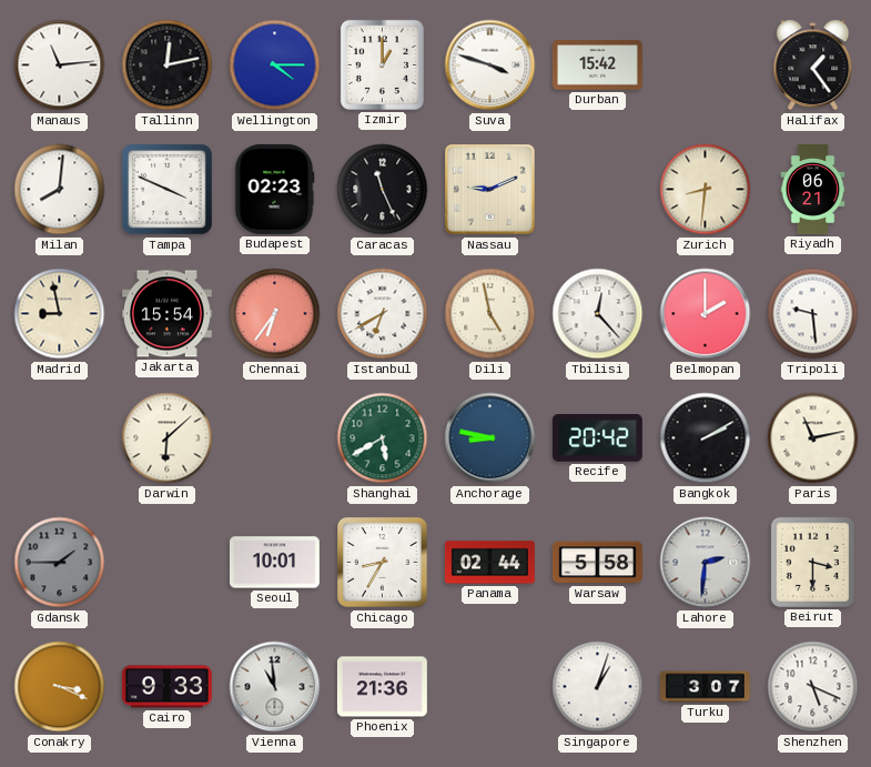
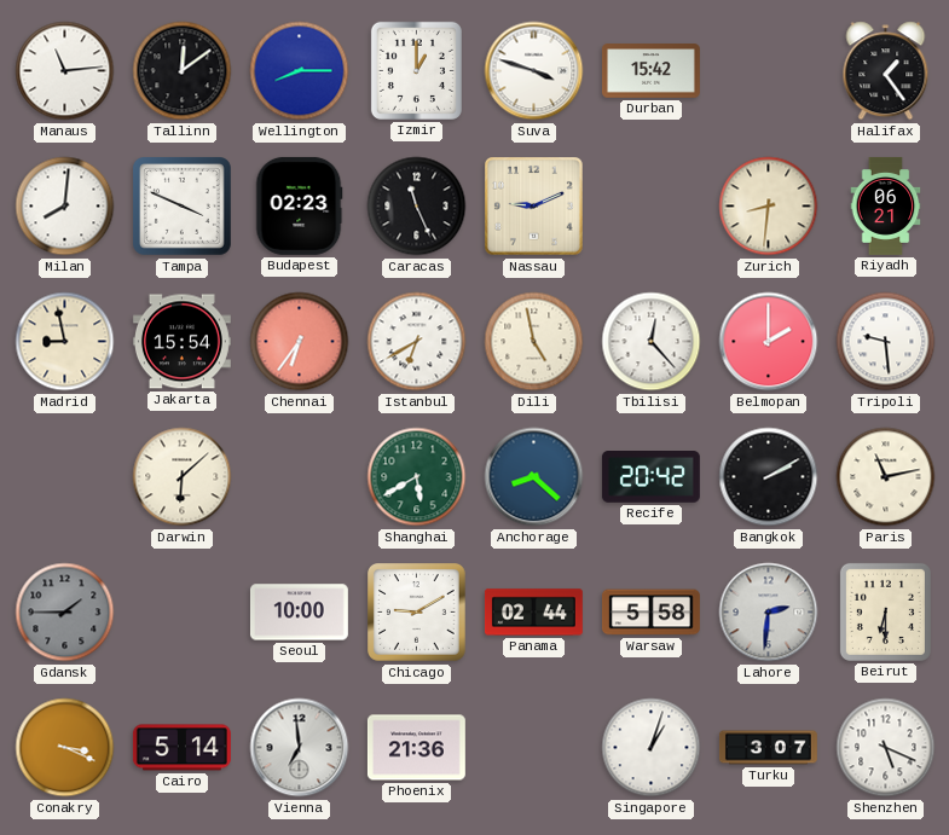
Tallinn: 12:13 -> 12:09 (183, 71)
Wellington: 4:15 -> 8:15 (300, 71)
Anchorage: 8:47 -> 8:22 (534, 477)
Seoul: 10:01 -> 10:00 (299, 613)
Chicago: 8:35 -> 9:10 (417, 613)
Beirut: 3:30 -> 6:30 (885, 611)
Cairo: 9:33 -> 5:14 (181, 748)
Vienna: 10:59 -> 6:59 (300, 748)
